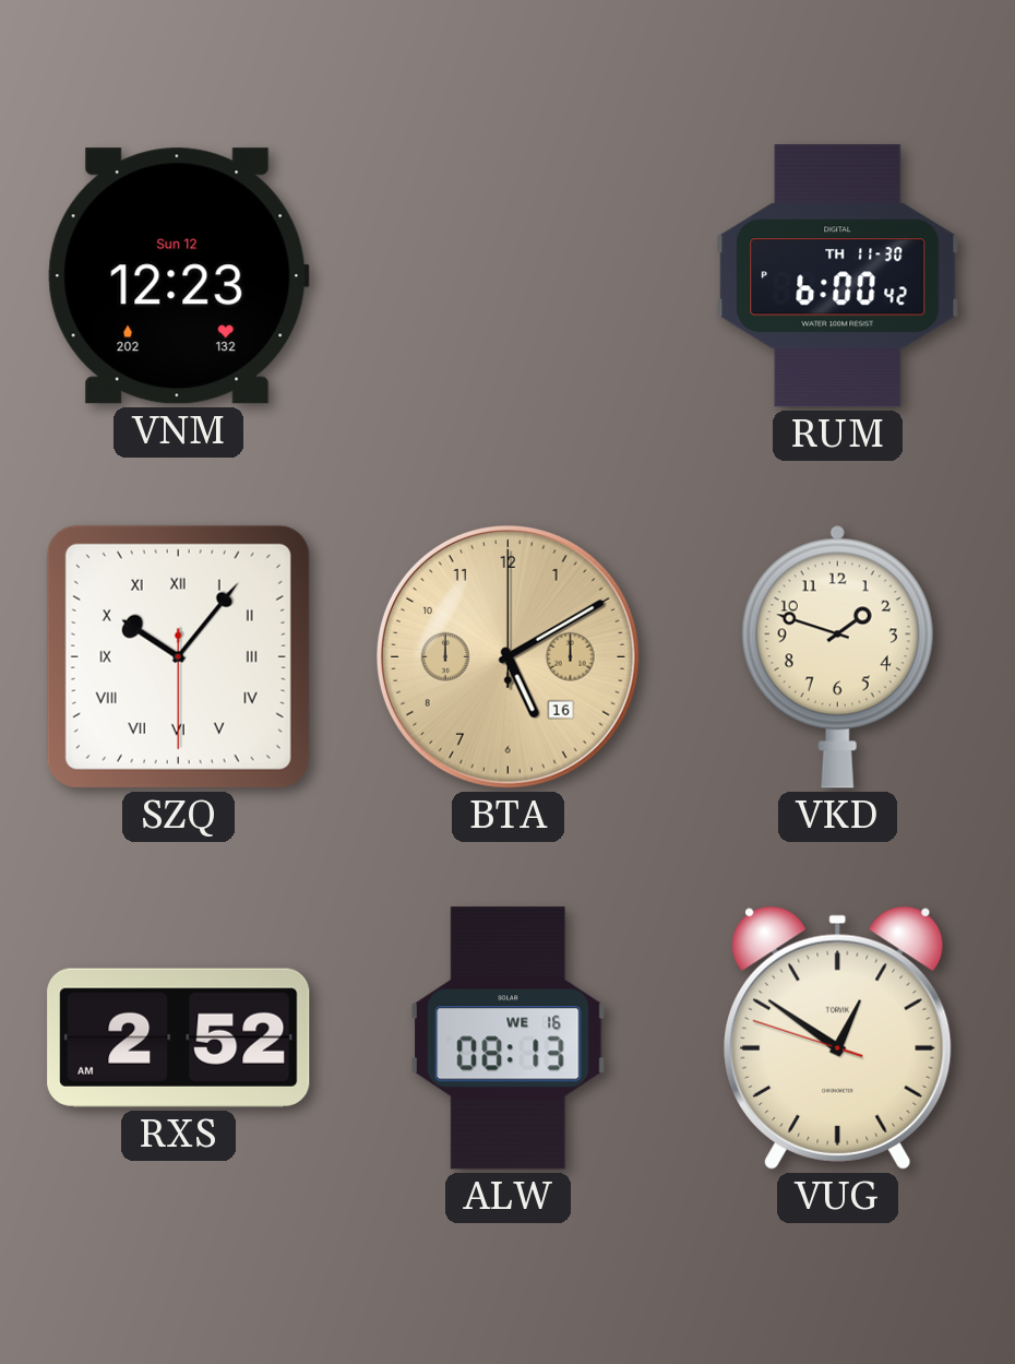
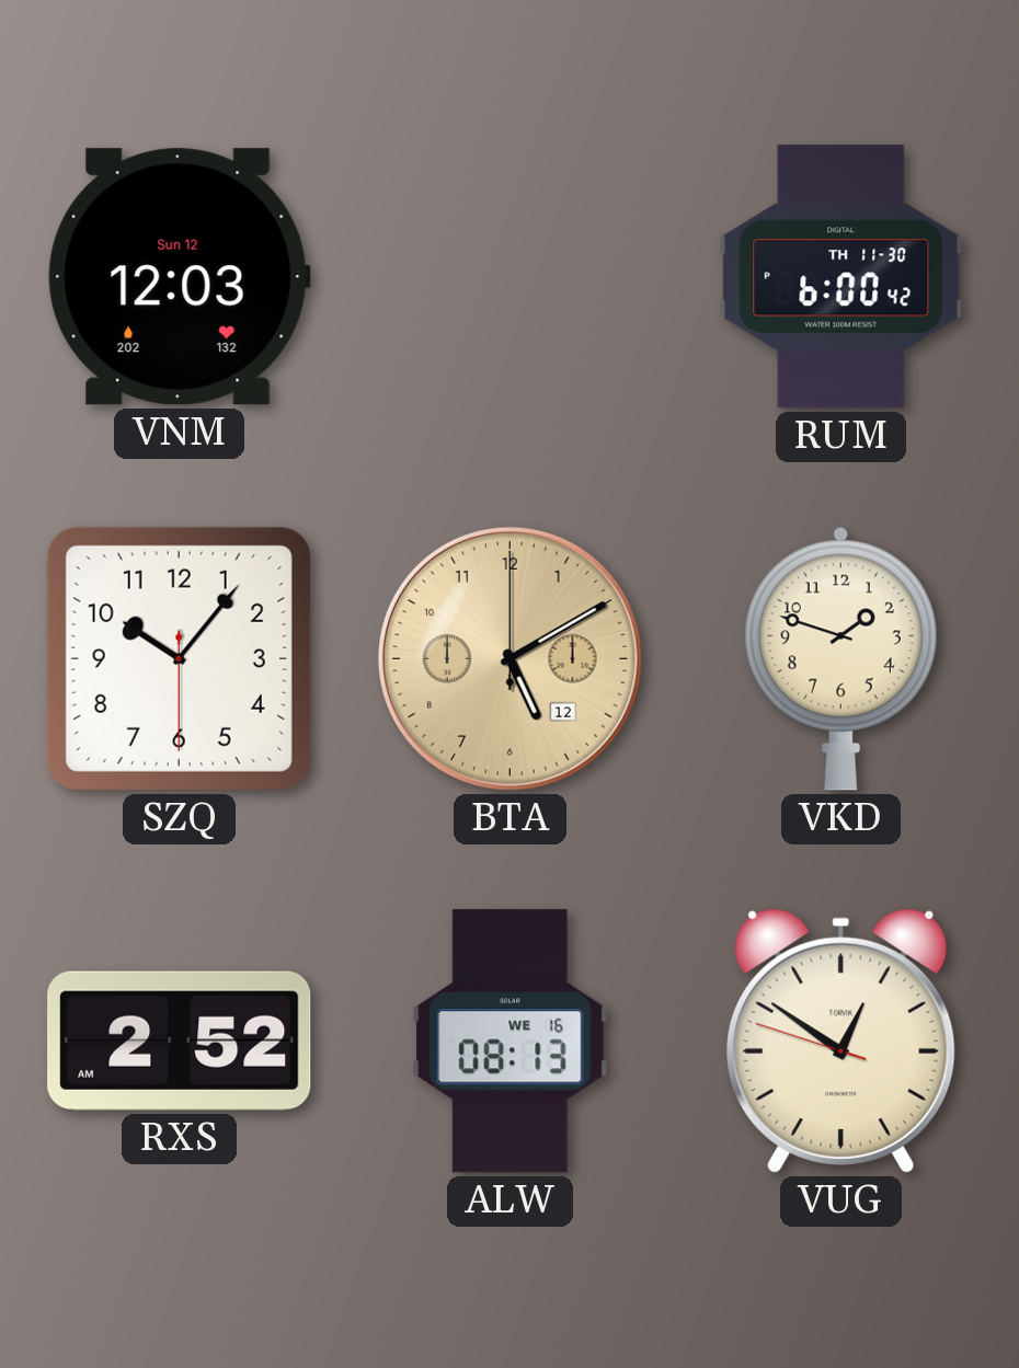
VNM: 12:23 -> 12:03 (179, 277)
SZQ numerals: Roman -> Arabic (179, 658)
BTA date: 16 -> 12 (509, 658)
